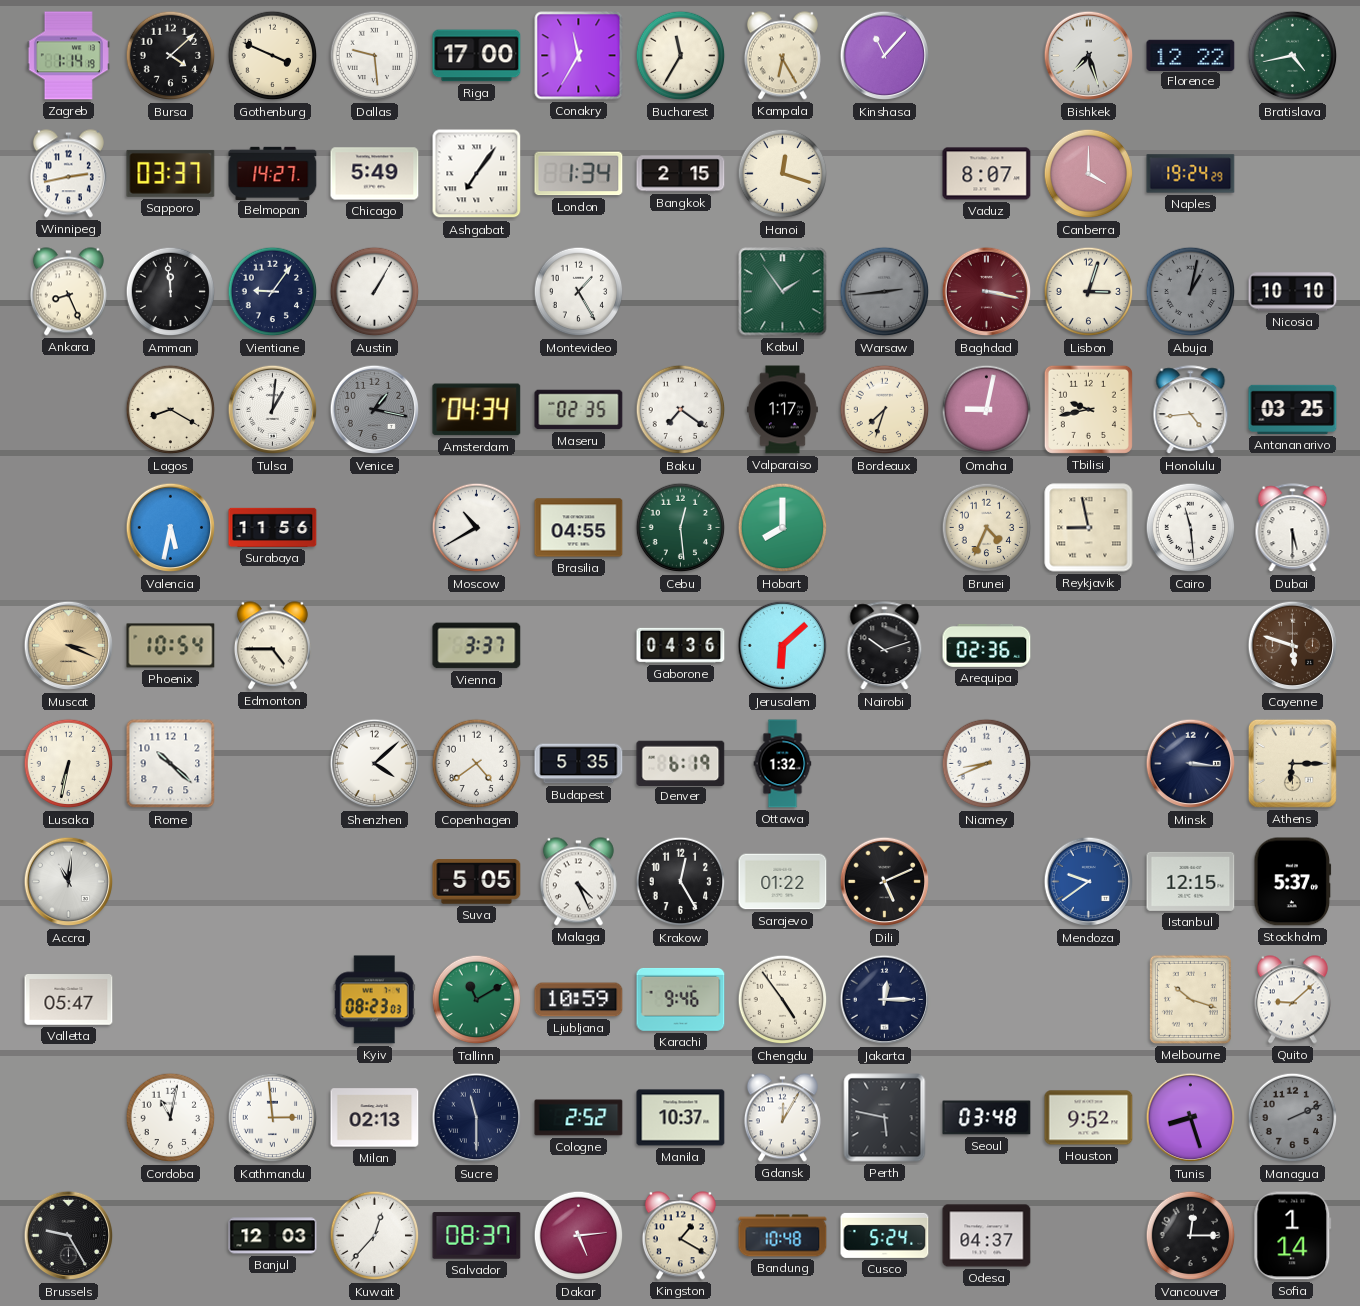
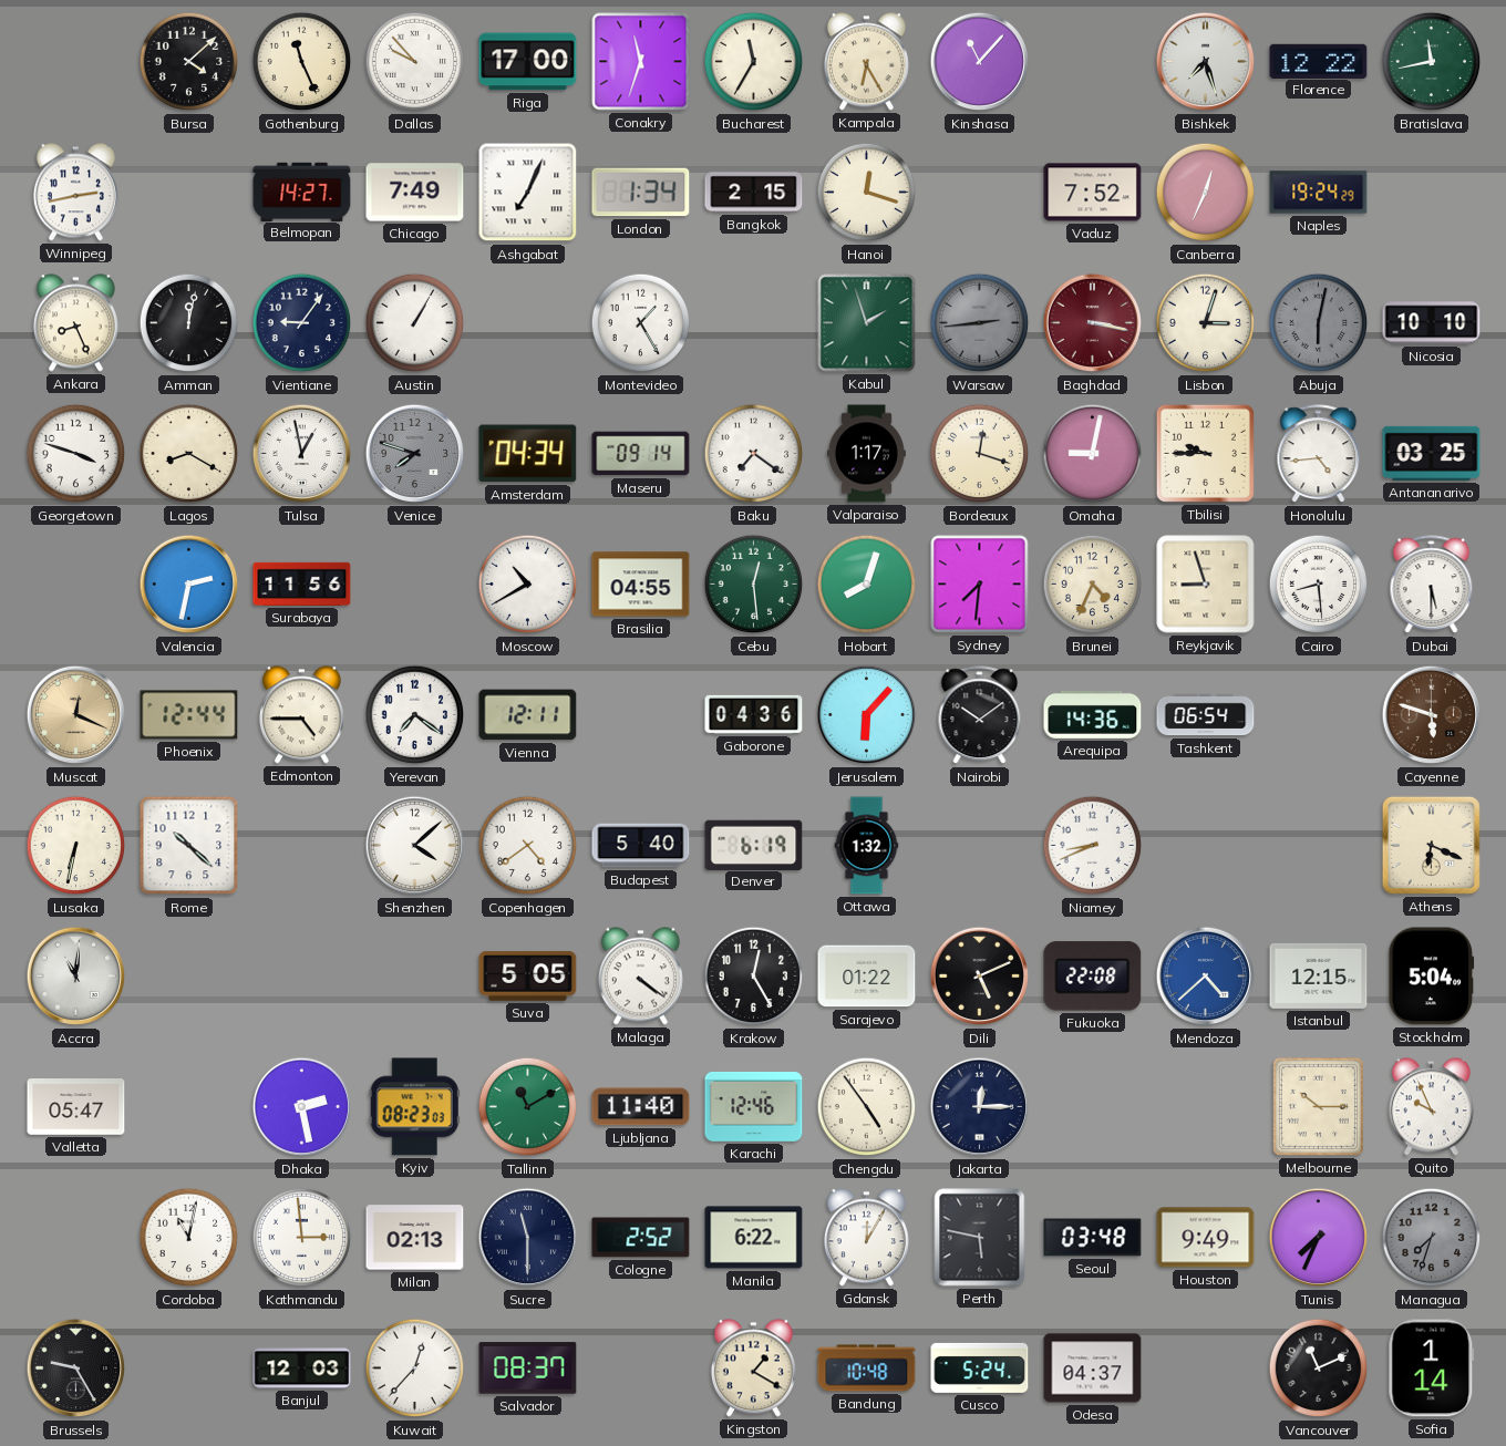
Zagreb: 1:14 -> none (68, 56)
Gothenburg: 3:49 -> 11:26 (302, 62)
Dallas: 9:29 -> 9:53 (415, 62)
Conakry: 11:35 -> 11:33 (641, 62)
Bratislava: 4:43 -> 11:43 (1432, 62)
Sapporo: 03:37 -> none (171, 173)
Chicago: 5:49 -> 7:49 (415, 193)
Ashgabat: 7:06 -> 7:04 (528, 193)
Vaduz: 8:07 -> 7:52 (1093, 193)
Canberra: 4:00 -> 12:34 (1206, 193)
Amman: 11:59 -> 12:02 (189, 323)
Kabul: 1:54 -> 1:57 (867, 323)
Abuja: 1:02 -> 6:02 (1319, 323)
Georgetown: none -> 3:48 (76, 454)
Tulsa: 1:01 -> 12:58 (302, 454)
Venice: 1:17 -> 7:48 (415, 454)
Maseru: 02:35 -> 09:14 (641, 454)
Bordeaux: 7:33 -> 12:18 (980, 454)
Tbilisi: 9:43 -> 9:45 (1205, 453)
Valencia: 5:32 -> 2:32 (189, 585)
Hobart: 8:00 -> 8:03 (867, 585)
Sydney: none -> 7:31 (980, 585)
Reykjavik: 8:58 -> 8:57 (1206, 585)
Cairo: 11:29 -> 8:29 (1319, 585)
Muscat: 3:19 -> 12:19 (76, 715)
Phoenix: 10:54 -> 12:44 (189, 715)
Yerevan: none -> 7:21 (415, 715)
Vienna: 3:37 -> 12:11 (528, 715)
Jerusalem: 6:08 -> 6:07 (867, 715)
Nairobi: 10:12 -> 10:09 (980, 715)
Arequipa: 02:36 -> 14:36 (1093, 714)
Tashkent: none -> 06:54 (1206, 715)
Budapest: 5:35 -> 5:40 (641, 846)
Minsk: 3:16 -> none (1191, 764)
Athens: 6:15 -> 6:19 (1431, 845)
Malaga: 4:26 -> 4:21 (640, 977)
Fukuoka: none -> 22:08 (1093, 977)
Mendoza: 9:39 -> 4:38 (1206, 977)
Stockholm: 5:37 -> 5:04 (1432, 977)
Dhaka: none -> 2:28 (302, 1107)
Ljubljana: 10:59 -> 11:40 (641, 1107)
Karachi: 9:46 -> 12:46 (754, 1106)
Melbourne: 10:18 -> 10:15 (1318, 1106)
Quito: 9:08 -> 9:56 (1431, 1107)
Manila: 10:37 -> 6:22 (754, 1238)
Houston: 9:52 -> 9:49 (1206, 1238)
Tunis: 8:27 -> 7:34 (1319, 1238)
Managua: 2:11 -> 7:33 (1432, 1238)
Dakar: 5:14 -> none (579, 1236)
Vancouver: 12:15 -> 11:11 (1319, 1368)
